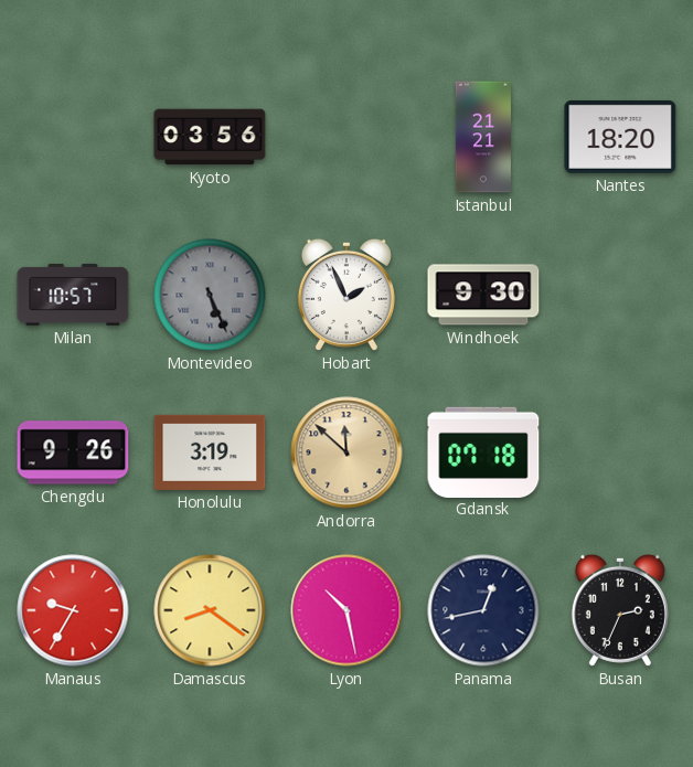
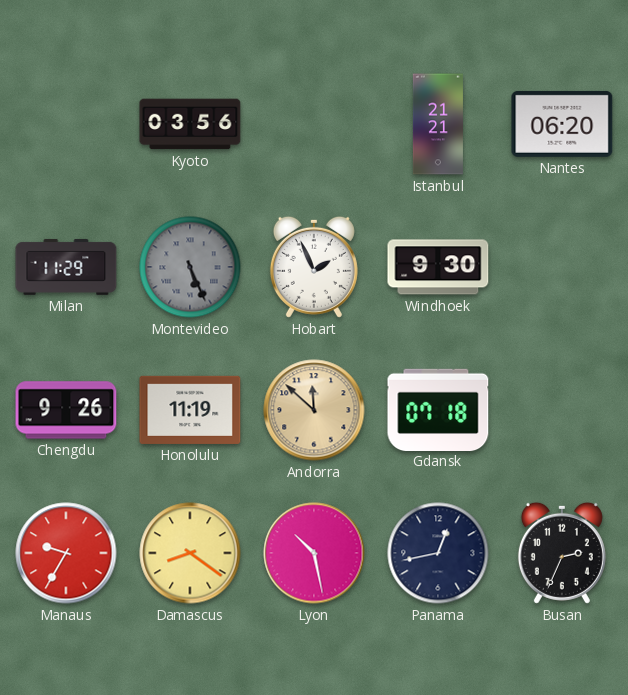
Nantes: 18:20 -> 06:20 (562, 124)
Milan: 10:57 -> 11:29 (66, 267)
Honolulu: 3:19 -> 11:19 (190, 410)
